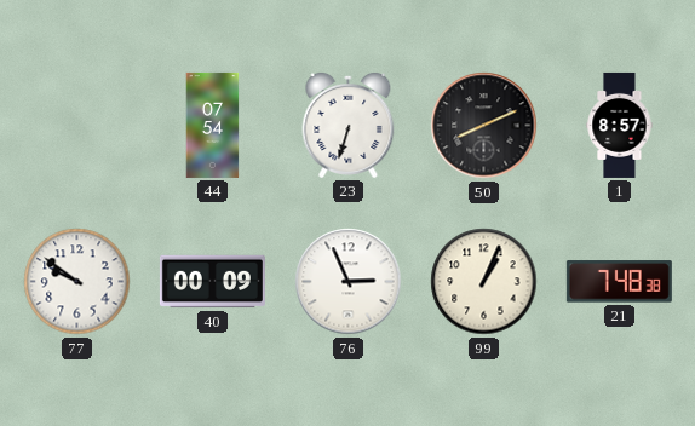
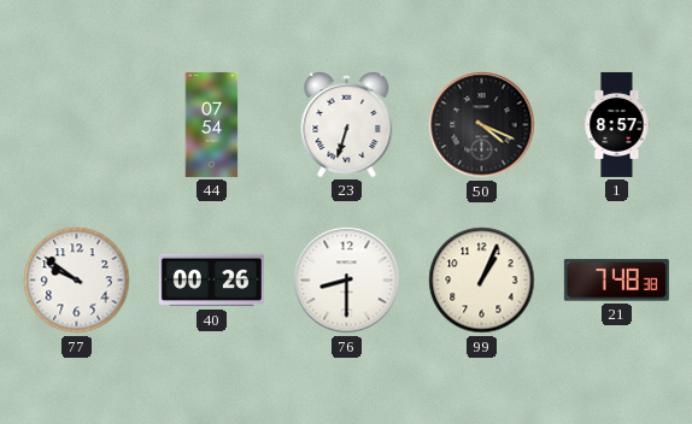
50: 8:11 -> 4:19 (482, 125)
40: 00:09 -> 00:26 (211, 281)
76: 2:56 -> 8:30 (347, 281)
